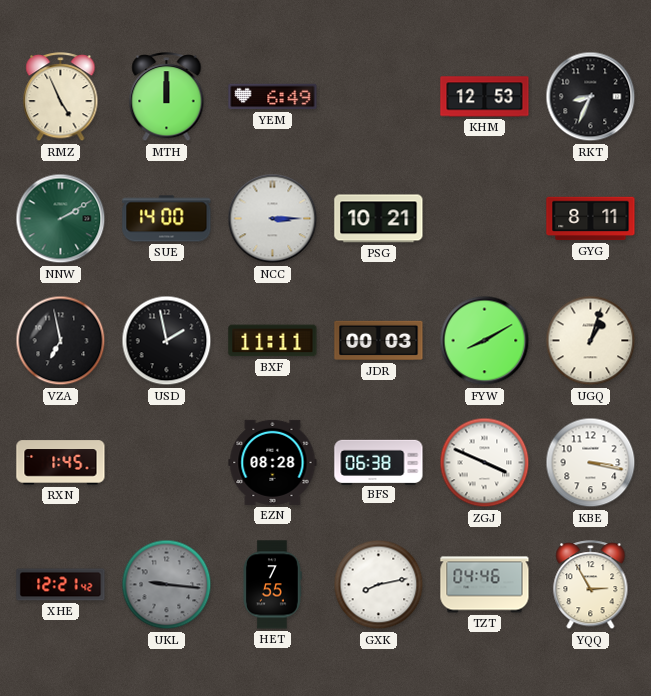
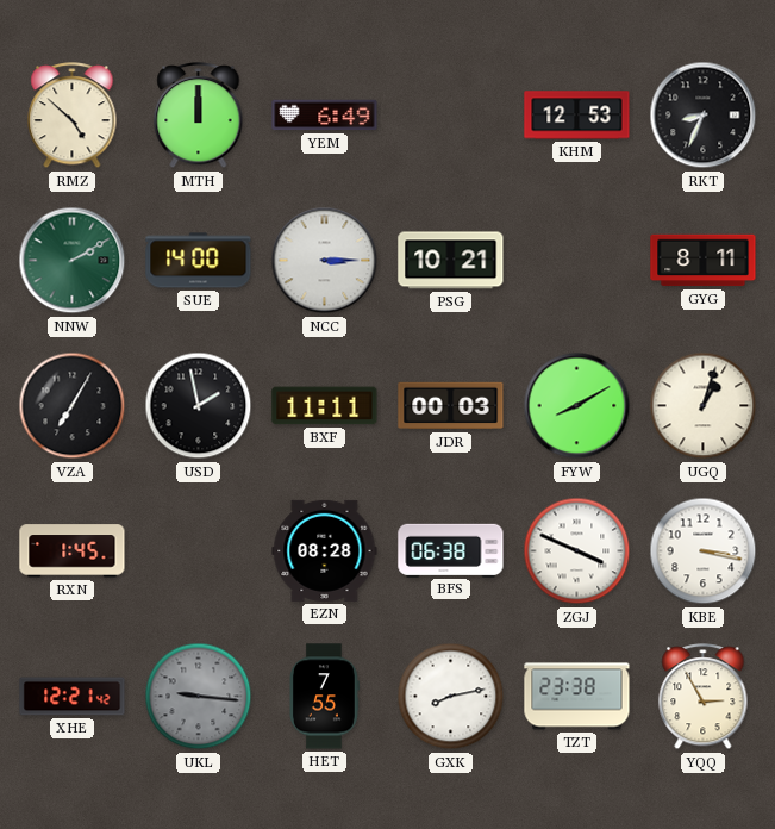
RMZ: 4:56 -> 4:52 (73, 116)
VZA: 6:58 -> 7:05 (73, 406)
TZT: 04:46 -> 23:38 (577, 697)
